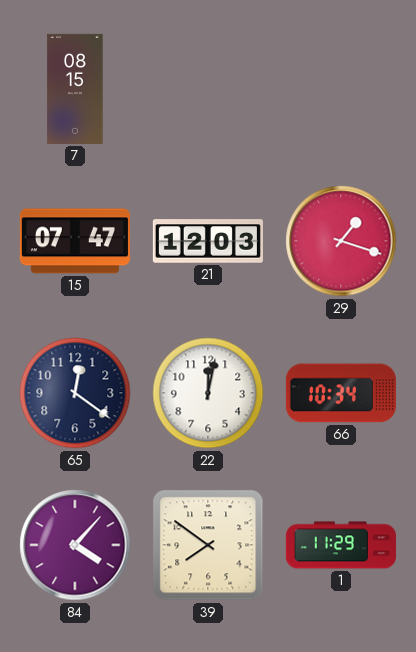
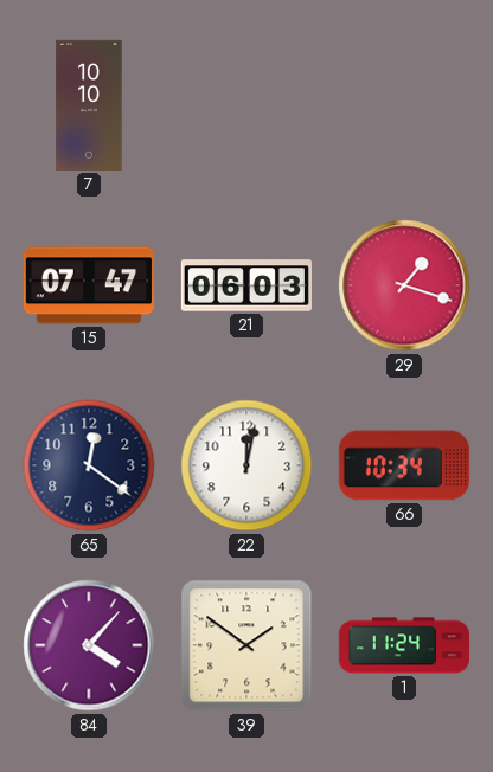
7: 08:15 -> 10:10 (89, 105)
21: 12:03 -> 06:03 (246, 285)
39: 7:51 -> 1:51 (246, 645)
1: 11:29 -> 11:24 (404, 645)
